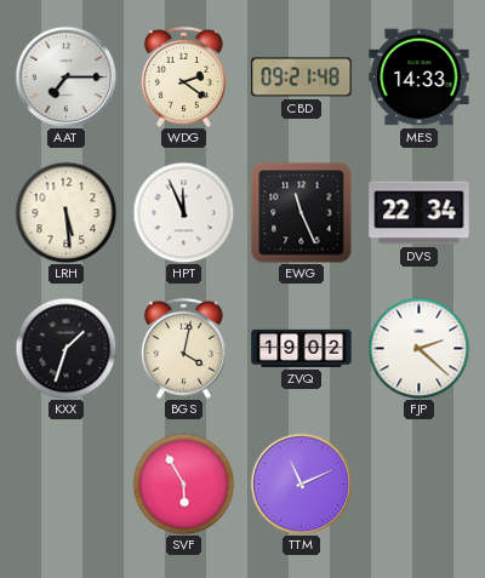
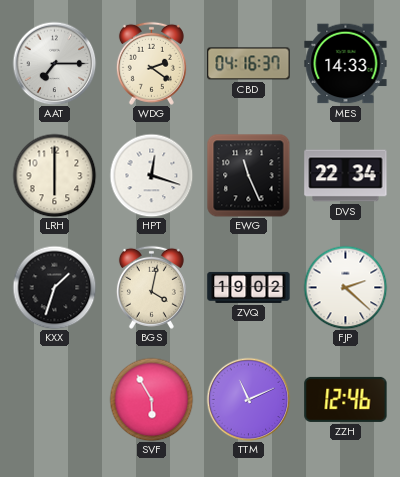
CBD: 09:21 -> 04:16 (249, 64)
LRH: 5:29 -> 6:00 (54, 175)
HPT: 11:56 -> 12:18 (151, 175)
ZZH: none -> 12:46 (346, 399)
